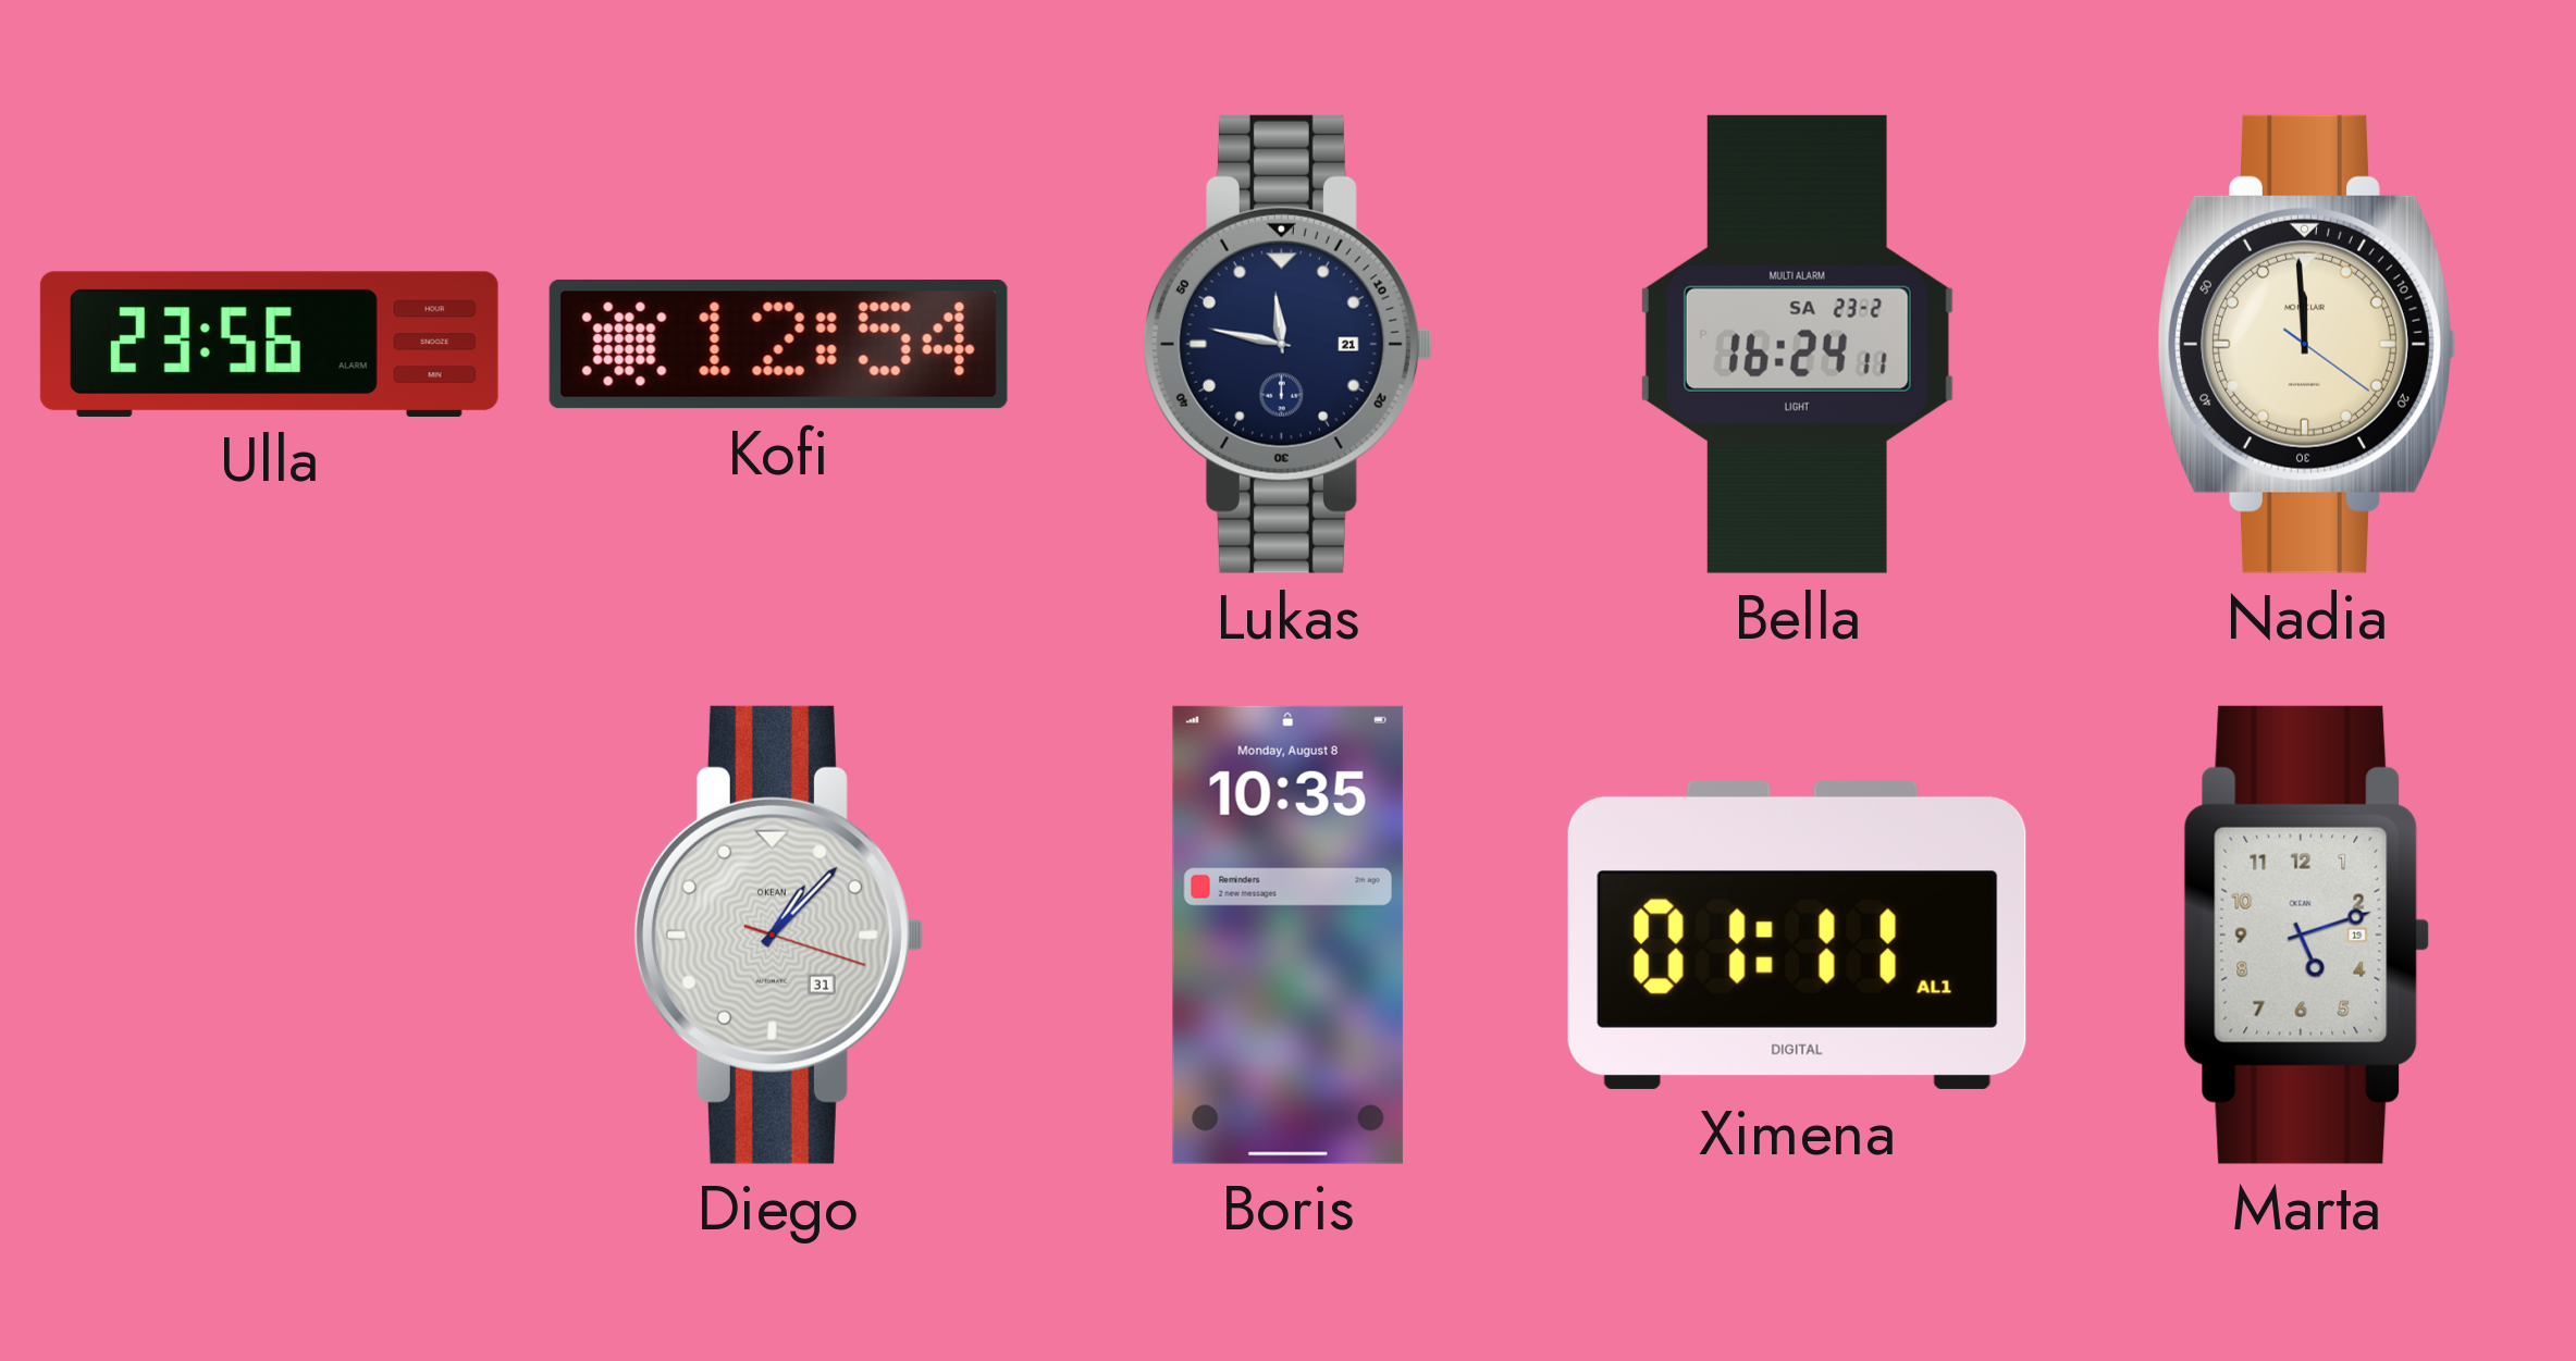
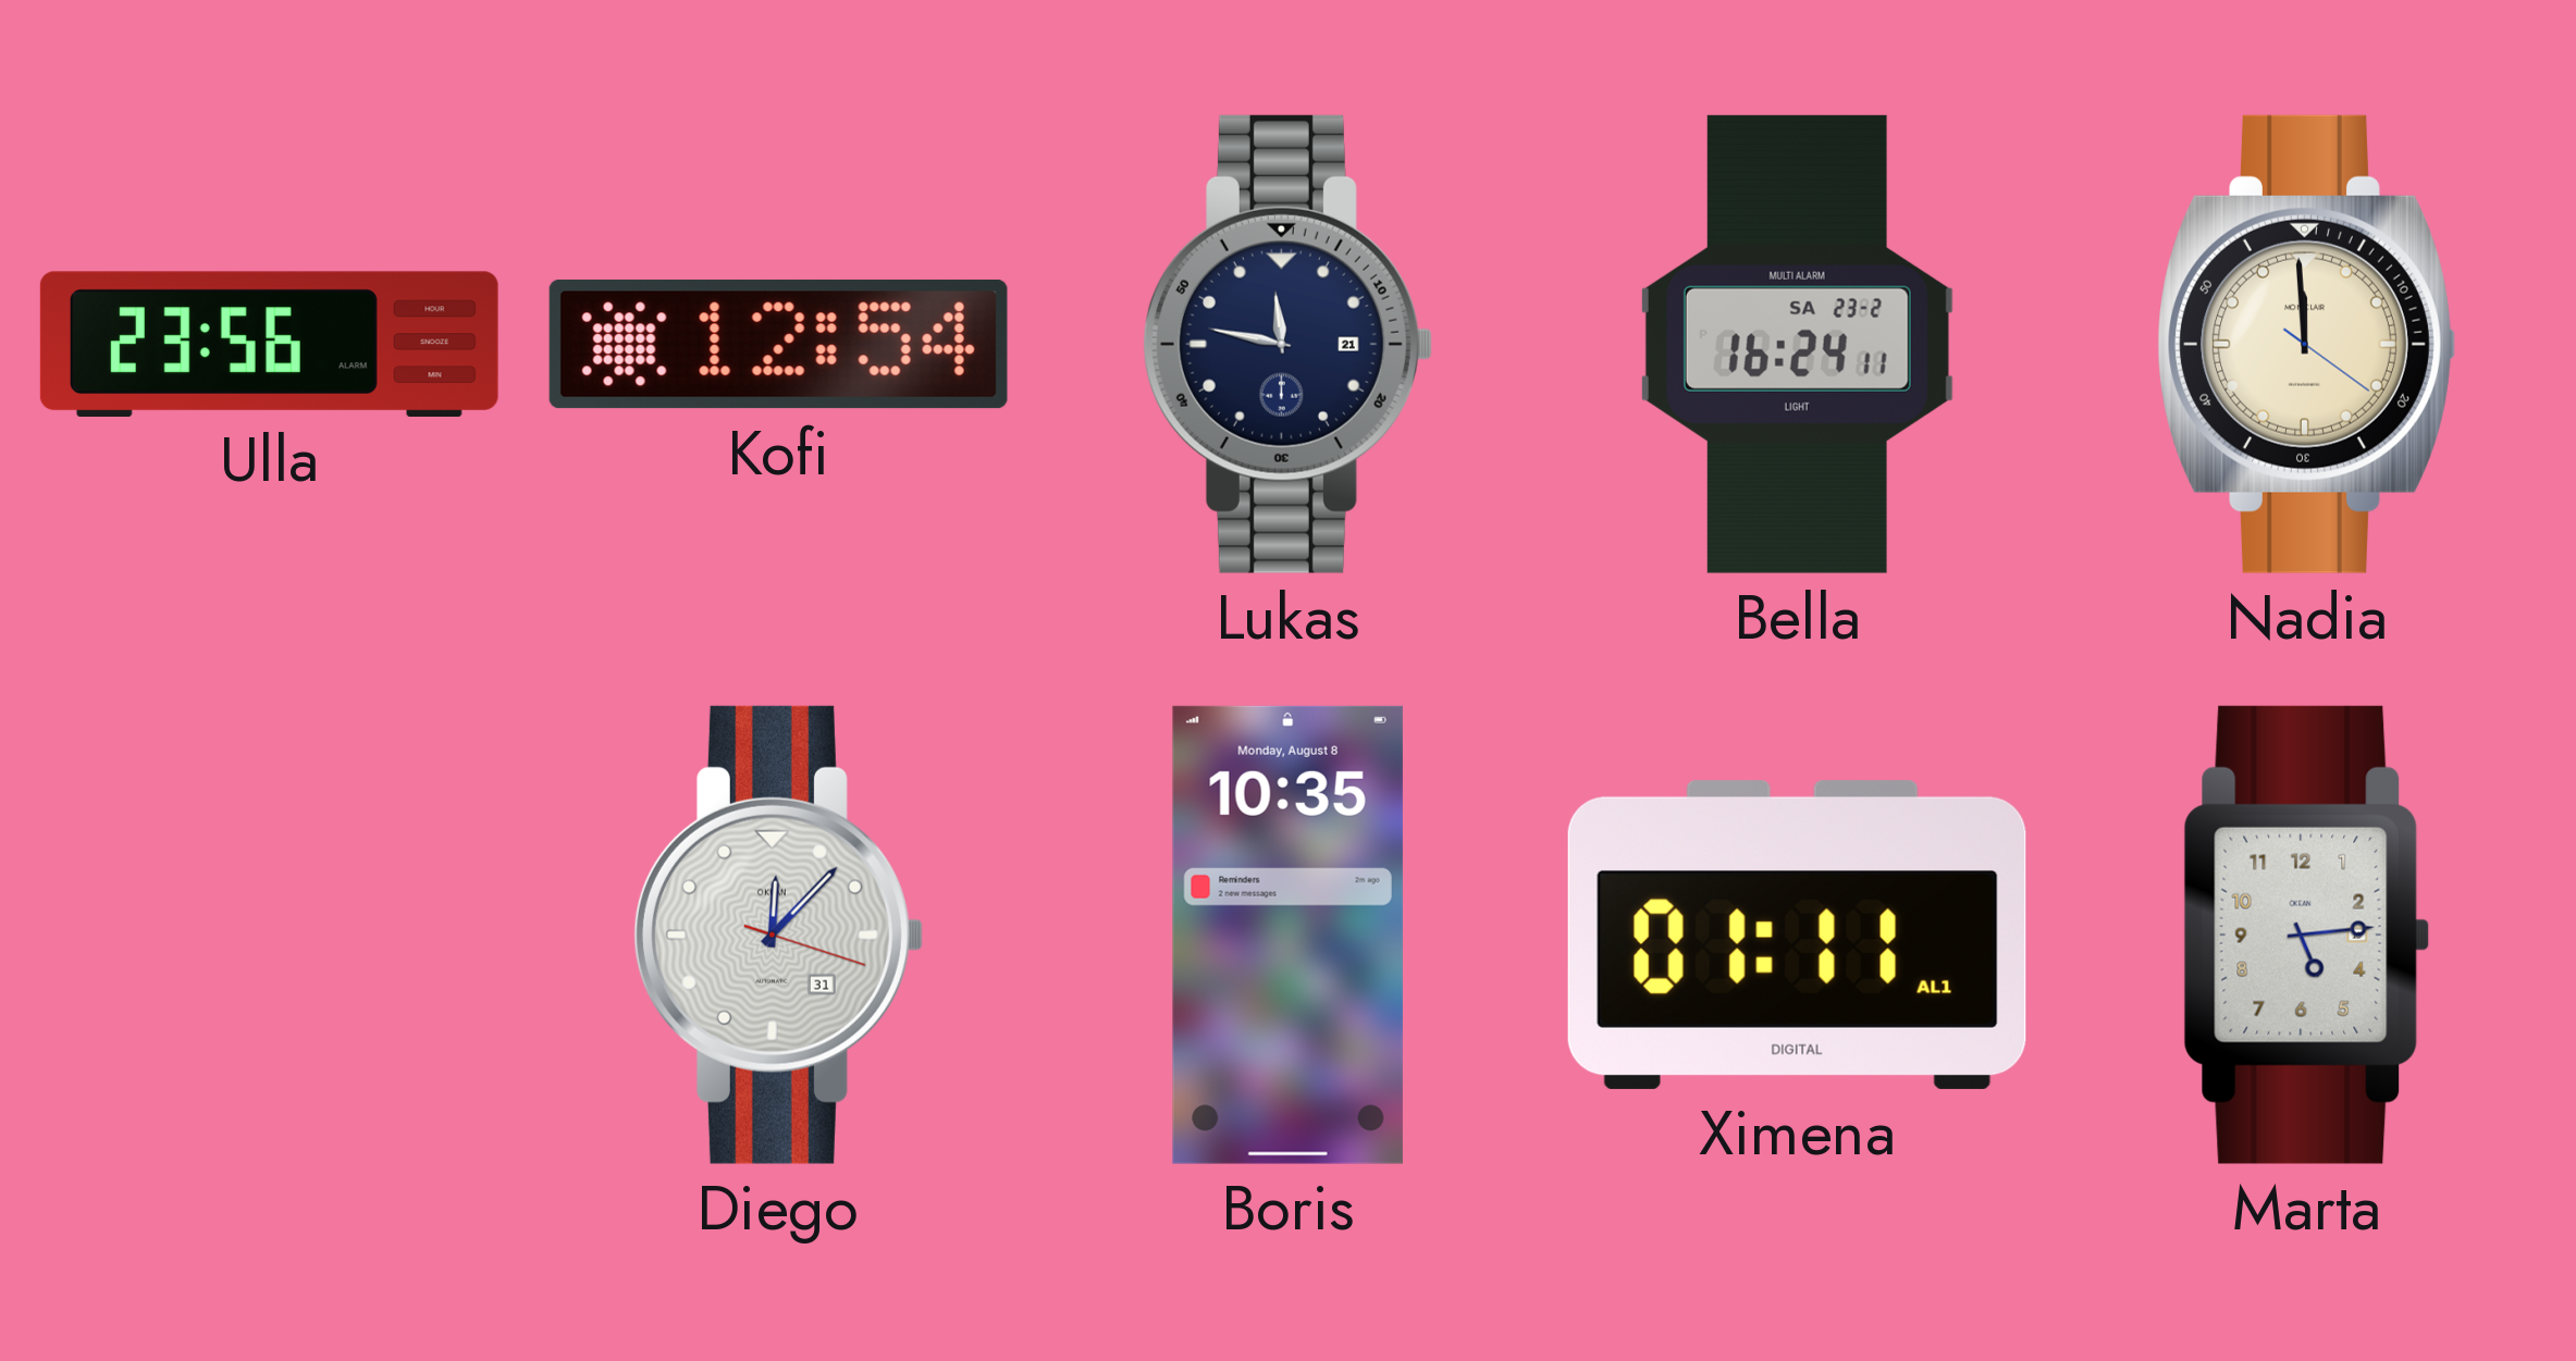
Diego: 1:07 -> 12:07 (778, 935)
Marta: 5:12 -> 5:14 (2307, 935)
